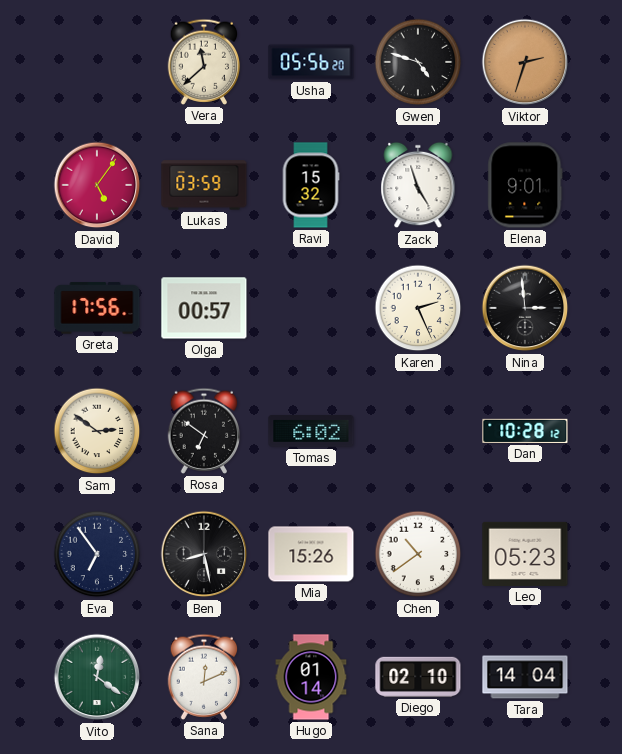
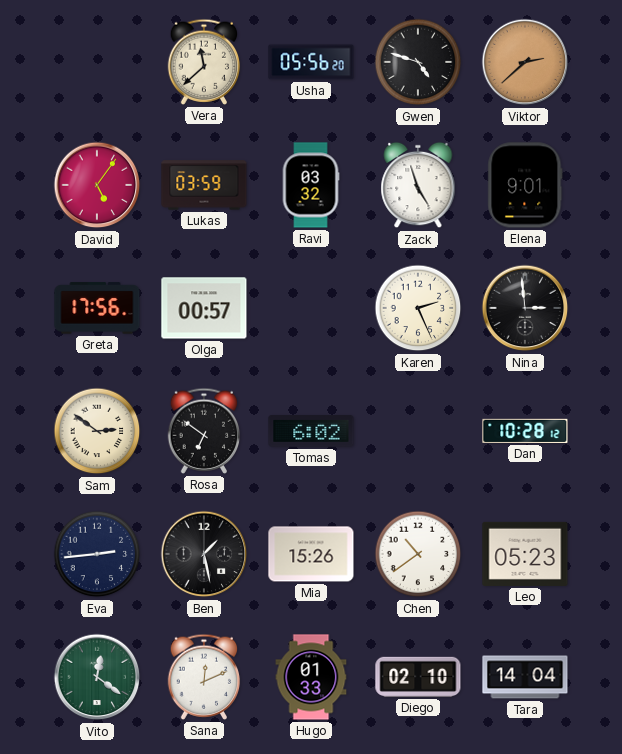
Viktor: 2:33 -> 2:38 (525, 62)
Ravi: 15:32 -> 03:32 (311, 185)
Eva: 6:54 -> 2:44 (97, 554)
Ben: 8:28 -> 1:28 (204, 554)
Hugo: 01:14 -> 01:33 (311, 677)
